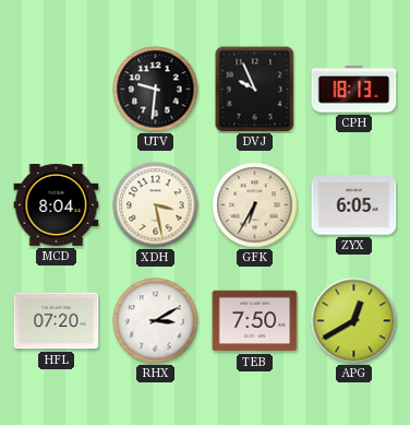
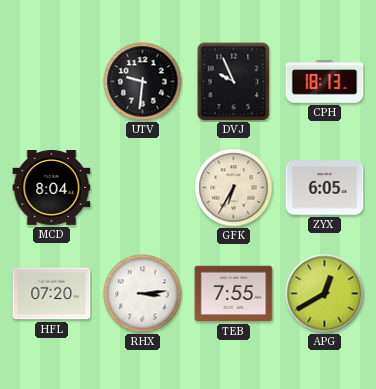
XDH: 3:28 -> none (156, 205)
RHX: 3:10 -> 3:14 (143, 294)
TEB: 7:50 -> 7:55 (234, 294)
